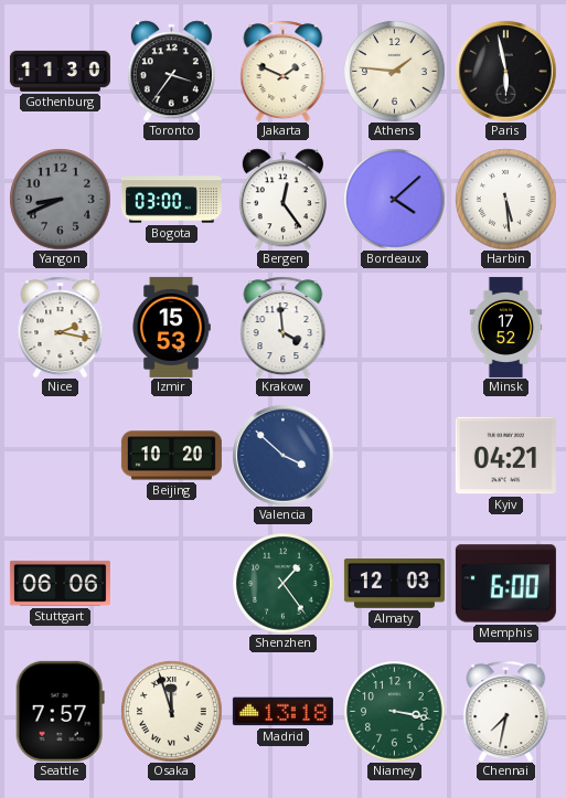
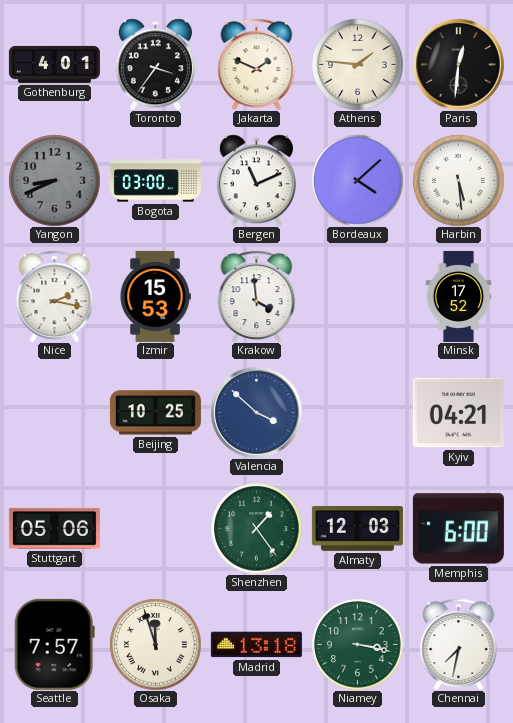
Gothenburg: 11:30 -> 4:01 (54, 64)
Paris: 5:58 -> 12:31 (458, 64)
Bergen: 12:24 -> 11:11 (256, 180)
Beijing: 10:20 -> 10:25 (155, 413)
Stuttgart: 06:06 -> 05:06 (54, 528)
